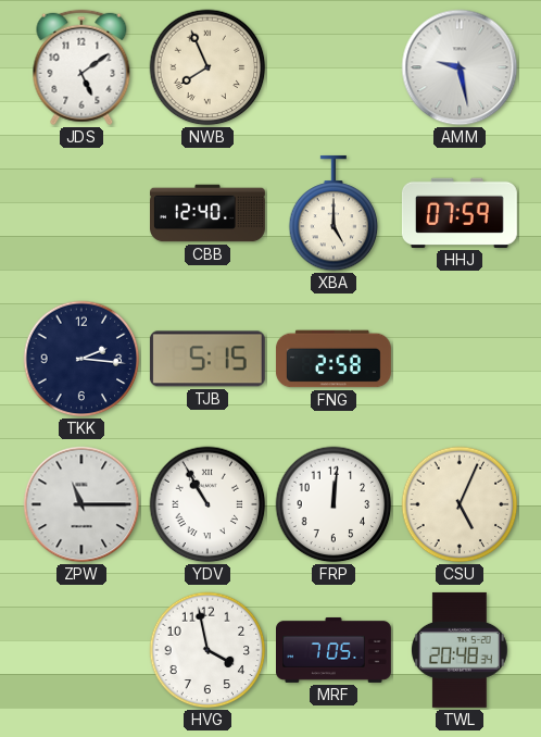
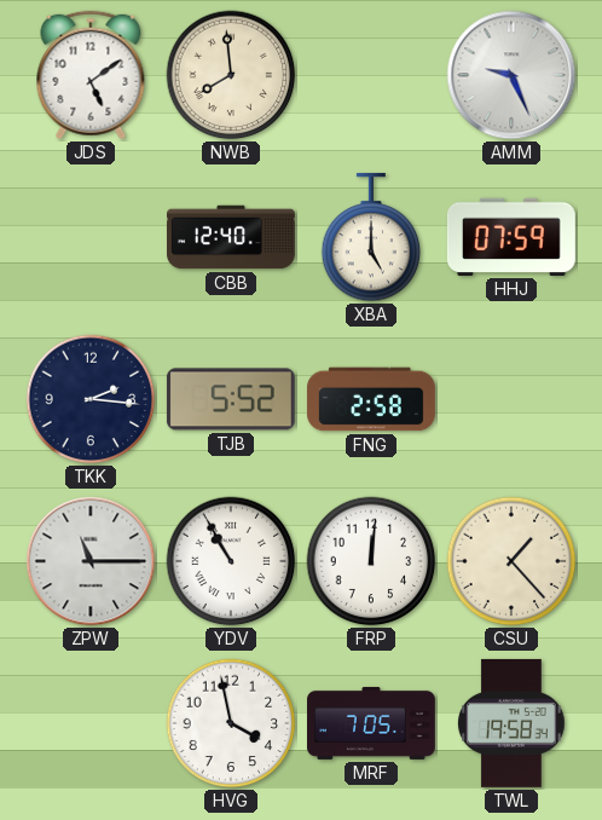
NWB: 7:56 -> 7:59 (231, 75)
AMM: 9:28 -> 9:26 (511, 75)
TJB: 5:15 -> 5:52 (231, 399)
CSU: 5:04 -> 1:23 (511, 561)
TWL: 20:48 -> 19:58 (511, 723)
